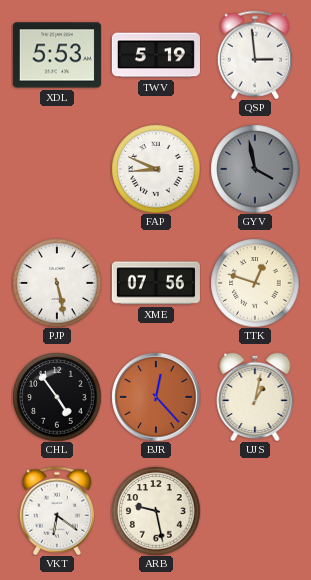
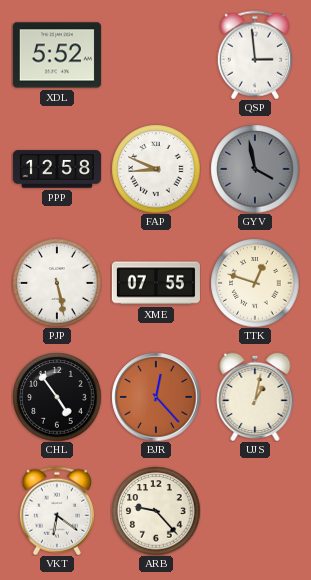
XDL: 5:53 -> 5:52 (57, 55)
TWV: 5:19 -> none (156, 55)
PPP: none -> 12:58 (57, 169)
XME: 07:56 -> 07:55 (156, 283)
ARB: 9:28 -> 9:23 (156, 511)
